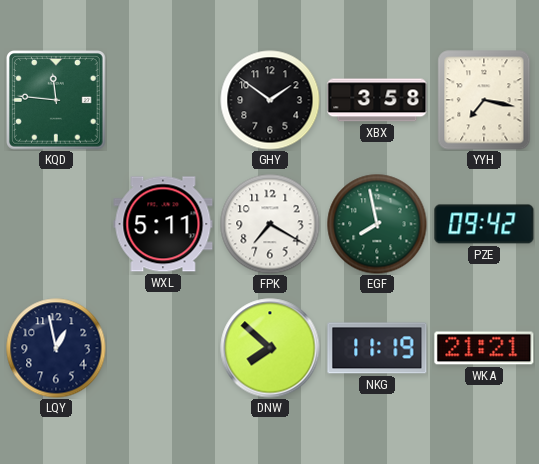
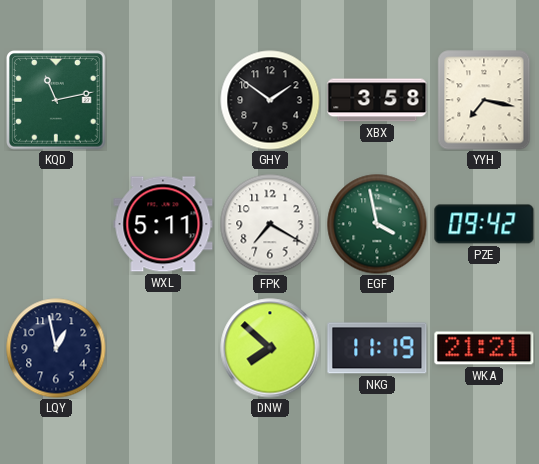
KQD: 11:46 -> 11:13 (57, 101)
EGF: 7:58 -> 3:58 (377, 224)
